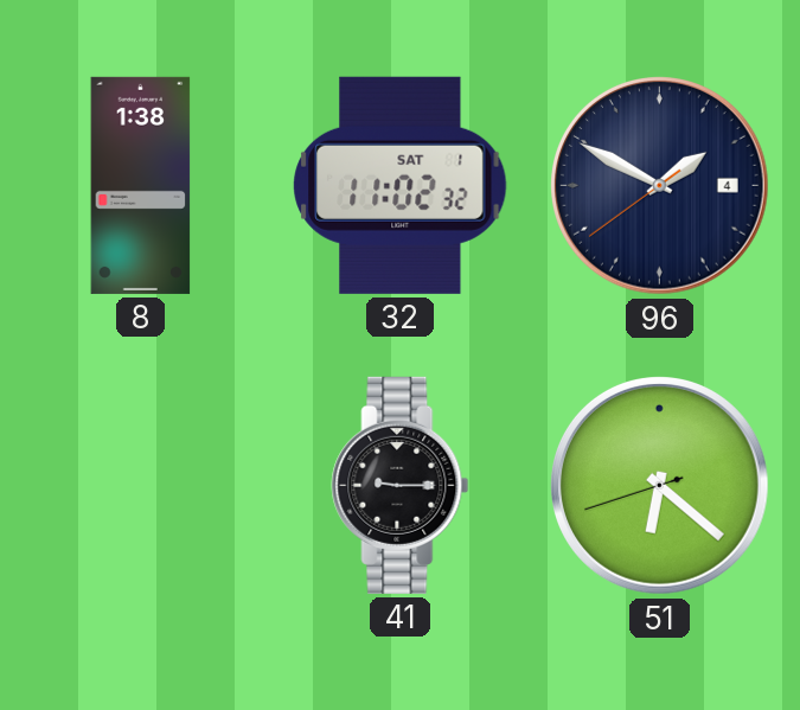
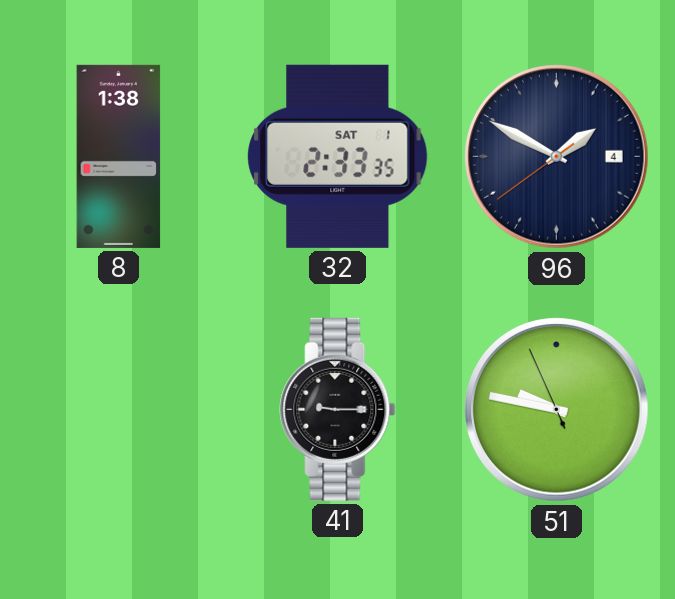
32: 11:02 -> 2:33 (338, 156)
51: 6:21 -> 9:46 (557, 410)
